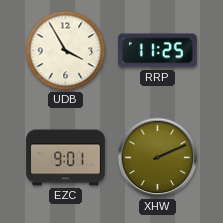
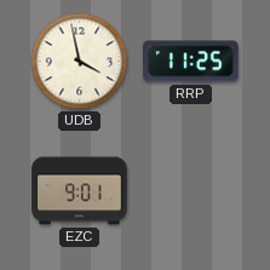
UDB: 3:55 -> 3:58 (80, 62)
XHW: 2:11 -> none (158, 158)
